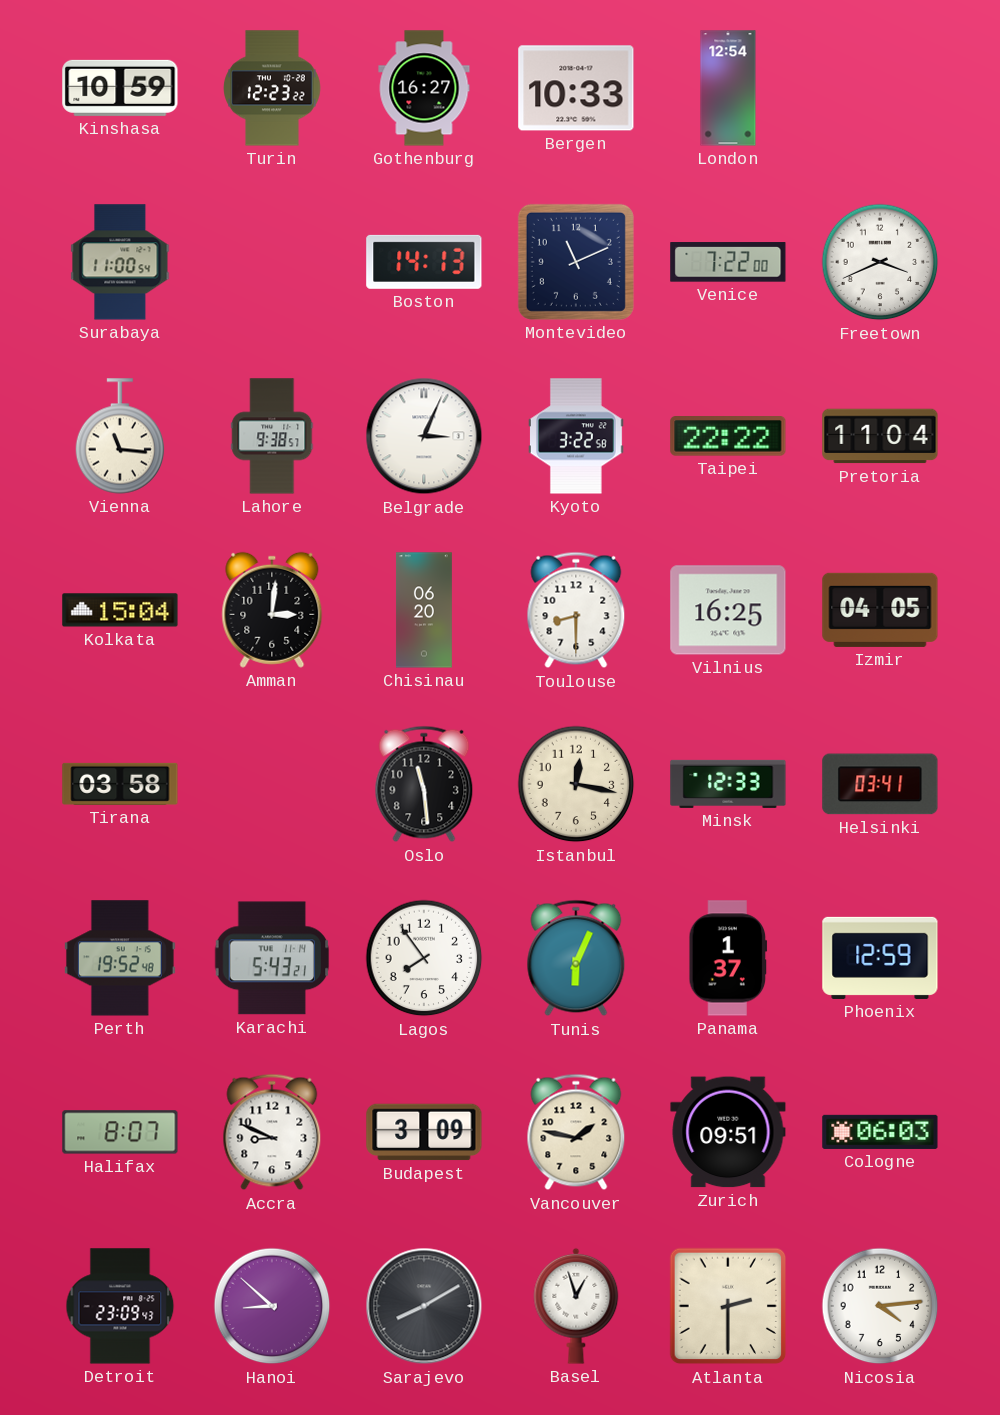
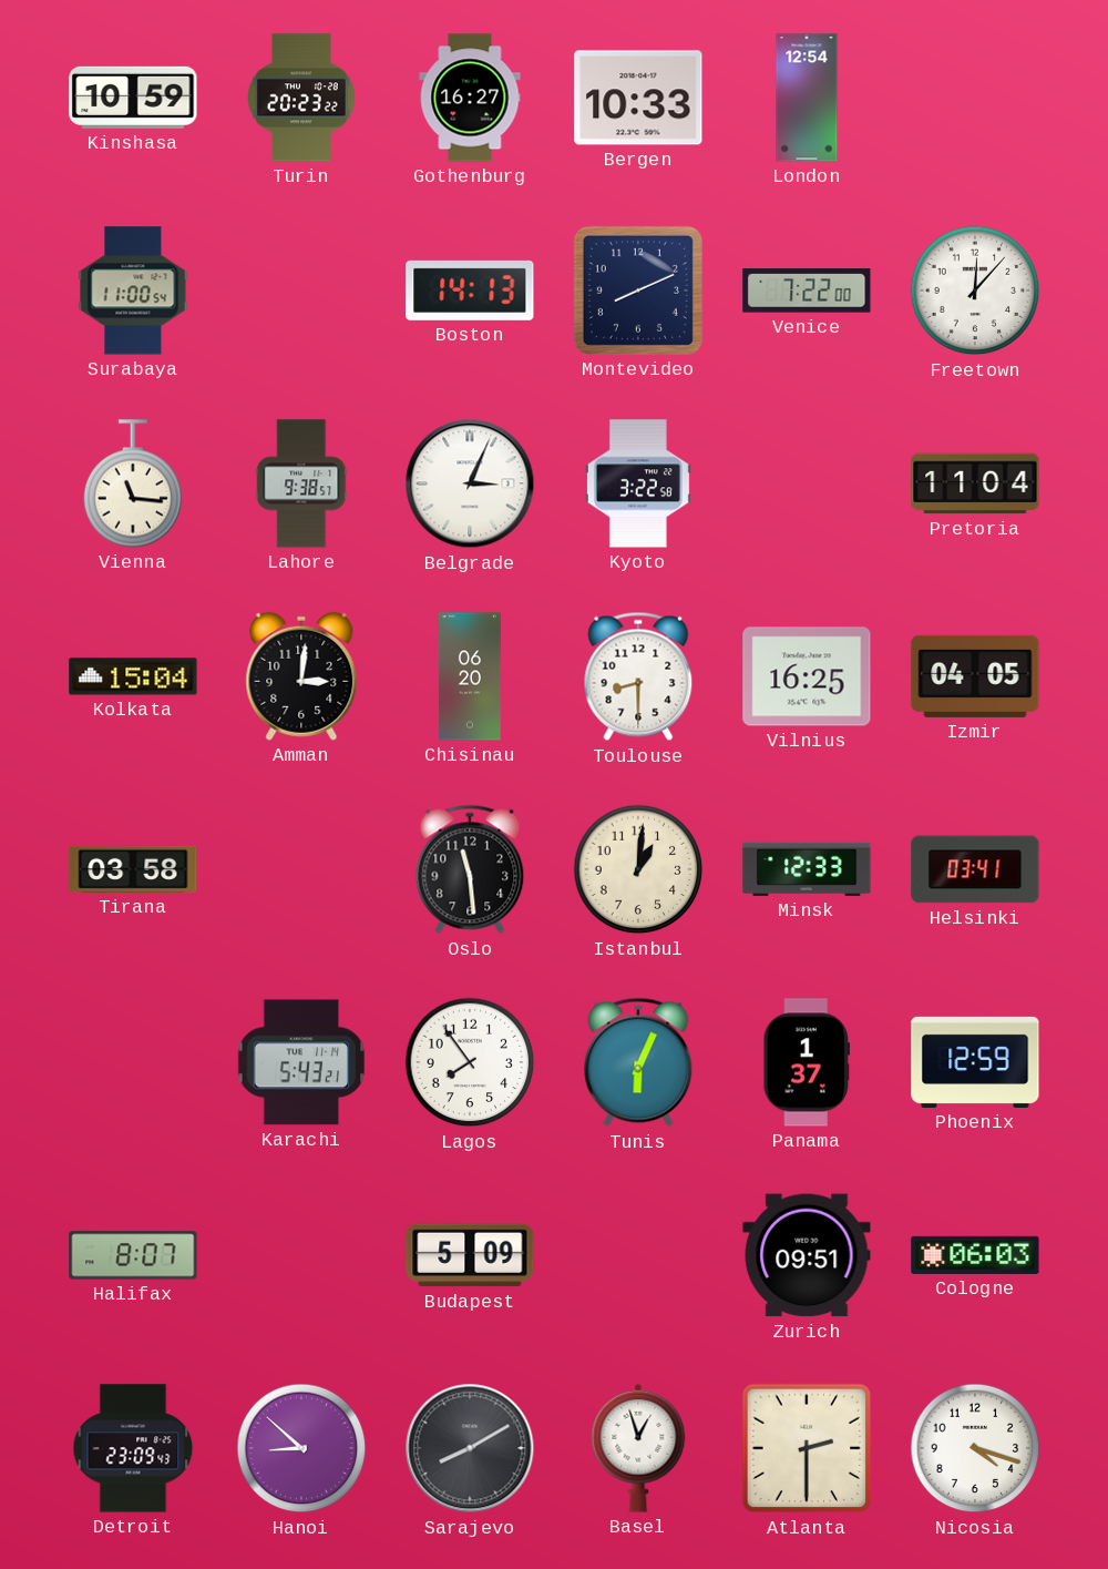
Turin: 12:23 -> 20:23 (301, 98)
Montevideo: 11:11 -> 8:11 (638, 291)
Freetown: 3:41 -> 12:07 (975, 291)
Taipei: 22:22 -> none (728, 437)
Istanbul: 12:17 -> 1:01 (638, 869)
Perth: 19:52 -> none (120, 958)
Accra: 8:49 -> none (272, 1132)
Budapest: 3:09 -> 5:09 (470, 1255)
Vancouver: 1:47 -> none (576, 1132)
Nicosia: 4:14 -> 4:18 (975, 1448)
